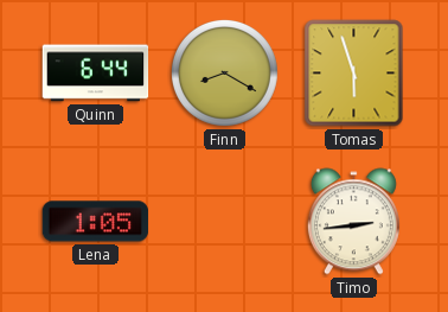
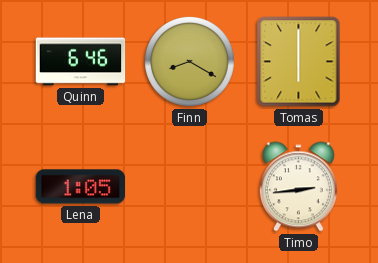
Quinn: 6:44 -> 6:46 (81, 62)
Tomas: 5:57 -> 6:00 (299, 62)
